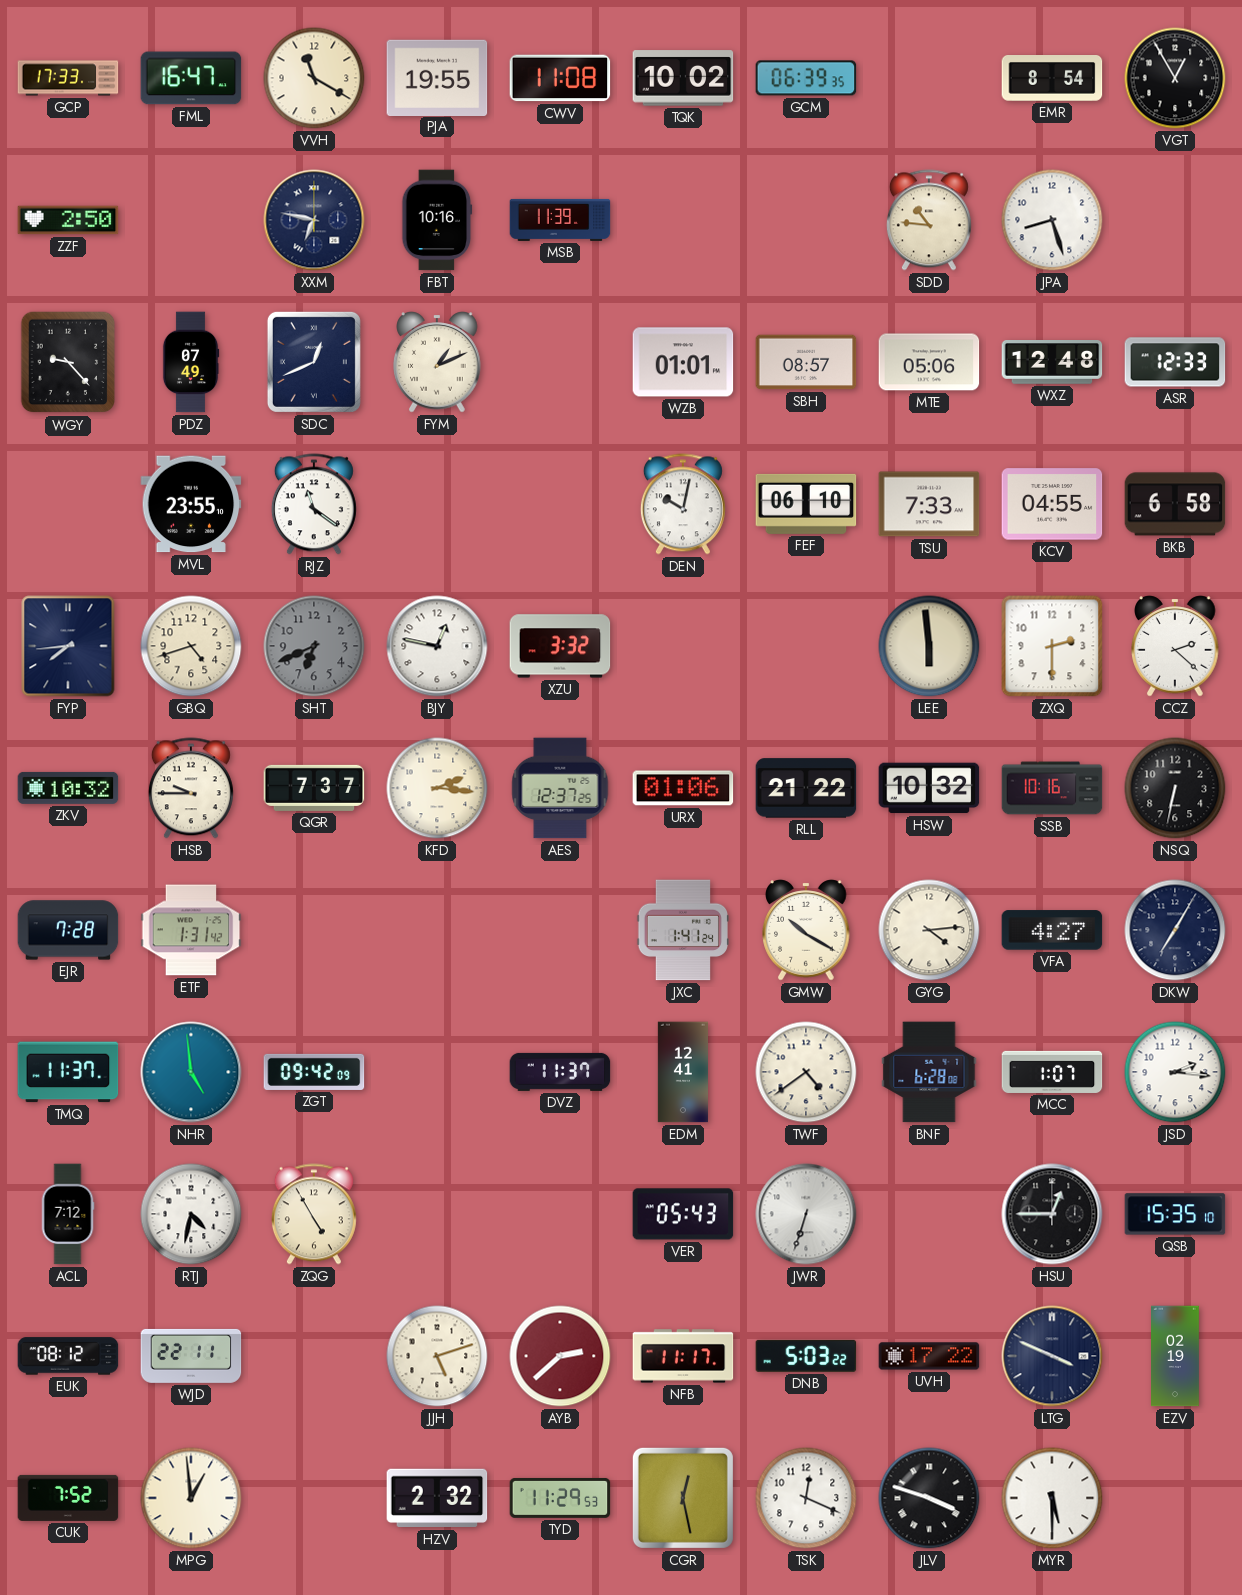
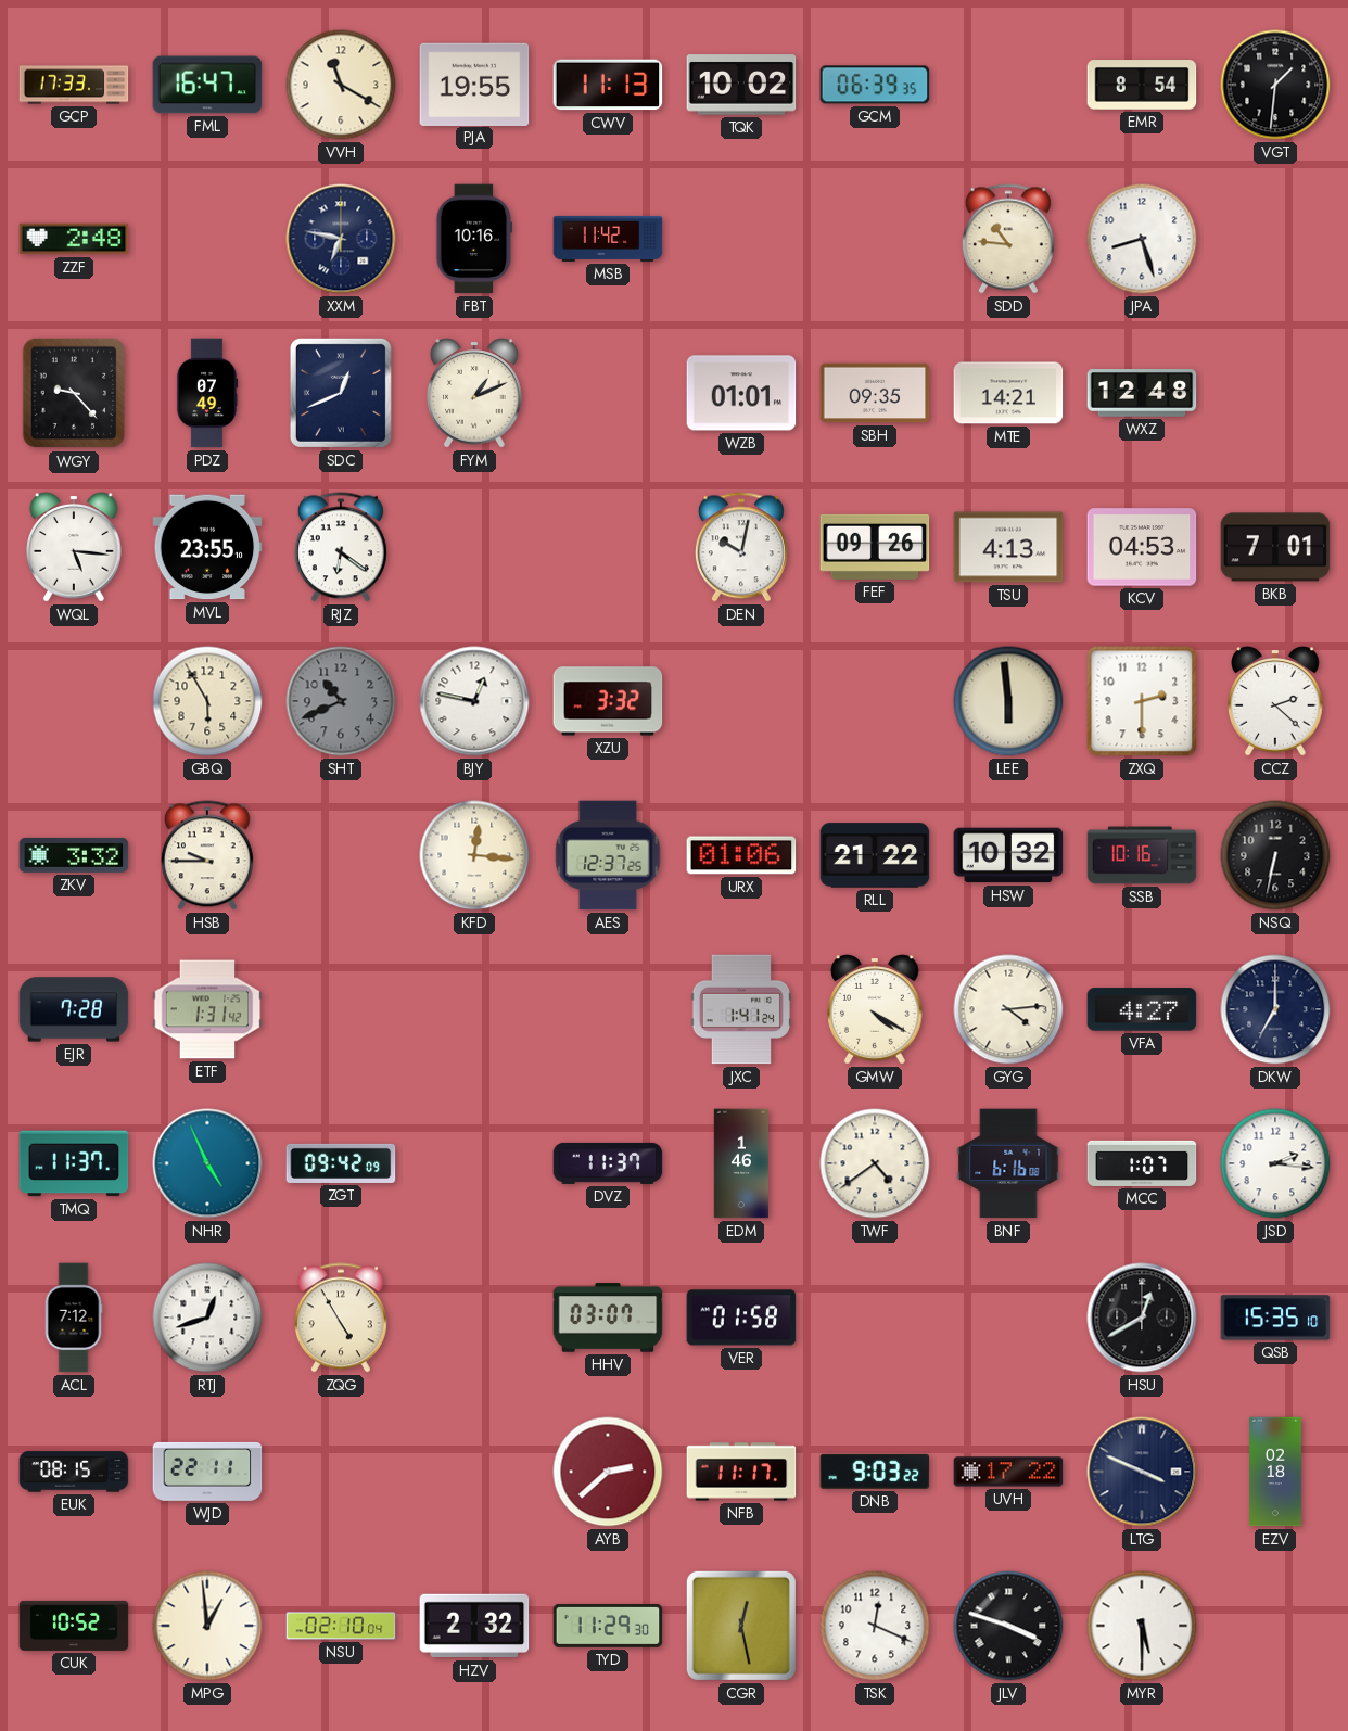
CWV: 11:08 -> 11:13 (608, 85)
VGT: 12:55 -> 1:31 (1275, 85)
ZZF: 2:50 -> 2:48 (74, 239)
MSB: 11:39 -> 11:42 (608, 239)
SBH: 08:57 -> 09:35 (875, 393)
MTE: 05:06 -> 14:21 (1008, 393)
ASR: 12:33 -> none (1175, 362)
WQL: none -> 5:16 (74, 547)
RJZ: 11:21 -> 6:21 (341, 547)
FEF: 06:10 -> 09:26 (875, 547)
TSU: 7:33 -> 4:13 (1008, 547)
KCV: 04:55 -> 04:53 (1142, 547)
BKB: 6:58 -> 7:01 (1275, 547)
FYP: 7:44 -> none (68, 646)
GBQ: 4:42 -> 5:55 (207, 701)
SHT: 6:41 -> 10:41 (341, 701)
ZKV: 10:32 -> 3:32 (74, 855)
QGR: 7:37 -> none (314, 788)
KFD: 2:16 -> 12:16 (474, 855)
GMW: 10:20 -> 4:20 (875, 1009)
DKW: 7:05 -> 7:00 (1275, 1009)
NHR: 4:59 -> 4:56 (207, 1163)
EDM: 12:41 -> 1:46 (741, 1163)
BNF: 6:28 -> 6:16 (1008, 1163)
RTJ: 4:32 -> 12:42 (207, 1318)
HHV: none -> 03:07 (608, 1318)
VER: 05:43 -> 01:58 (741, 1318)
JWR: 6:33 -> none (806, 1214)
HSU: 12:45 -> 12:40 (1142, 1318)
EUK: 08:12 -> 08:15 (74, 1472)
JJH: 5:12 -> none (437, 1356)
DNB: 5:03 -> 9:03 (875, 1472)
EZV: 02:19 -> 02:18 (1276, 1472)
CUK: 7:52 -> 10:52 (74, 1626)
NSU: none -> 02:10 (341, 1626)
TYD: 11:29:53 -> 11:29:30 (608, 1626)
